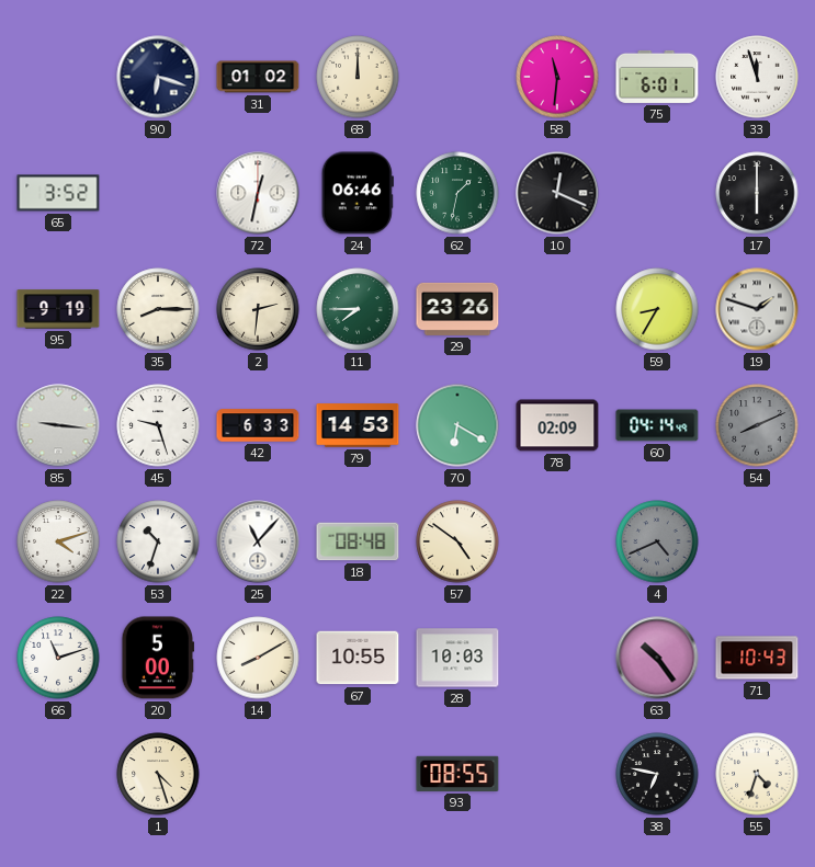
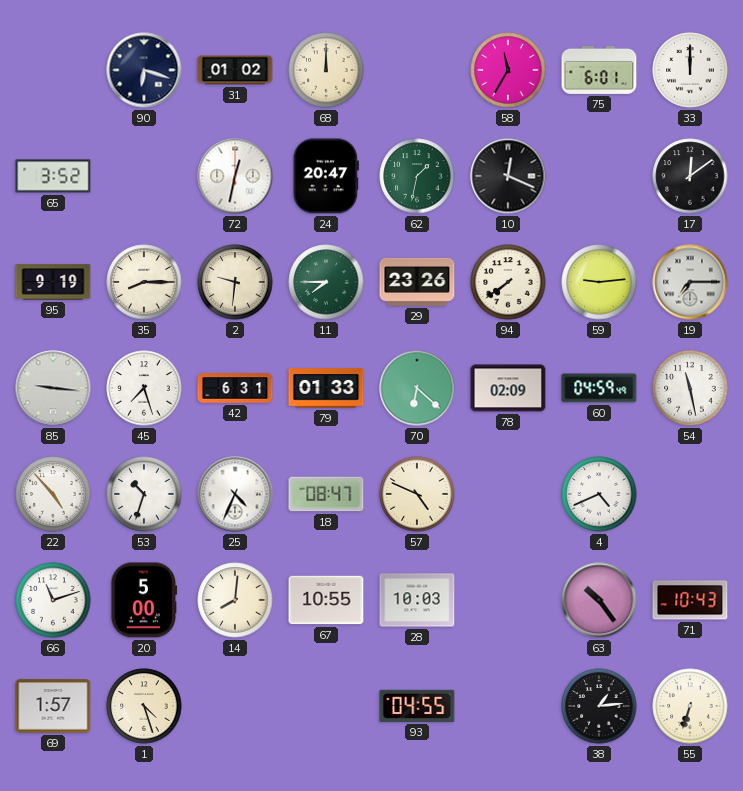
58: 11:31 -> 11:35 (508, 70)
33: 11:57 -> 12:00 (690, 70)
24: 06:46 -> 20:47 (326, 176)
17: 6:00 -> 12:09 (690, 176)
2: 2:31 -> 9:31 (235, 282)
94: none -> 7:39 (508, 282)
59: 8:35 -> 9:14 (599, 282)
19: 1:48 -> 7:15 (690, 282)
45: 9:27 -> 7:27 (144, 388)
42: 6:33 -> 6:31 (235, 388)
79: 14:53 -> 01:33 (326, 388)
70: 6:20 -> 6:22 (417, 388)
60: 04:14 -> 04:59 (599, 388)
54: 8:11 -> 11:28 (690, 388)
54 dial: grey -> white (690, 388)
22: 4:12 -> 4:53 (53, 494)
25: 11:07 -> 4:34 (235, 494)
18: 08:48 -> 08:47 (326, 494)
57: 4:51 -> 4:49 (417, 494)
4 dial: grey -> white (599, 494)
14: 8:10 -> 8:01 (235, 600)
69: none -> 1:57 (53, 706)
93: 08:55 -> 04:55 (417, 706)
38: 6:47 -> 1:14 (599, 706)
55: 4:33 -> 6:33 (690, 706)
